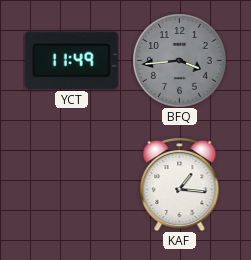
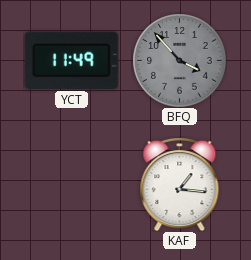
BFQ: 3:44 -> 3:53 (179, 60)
